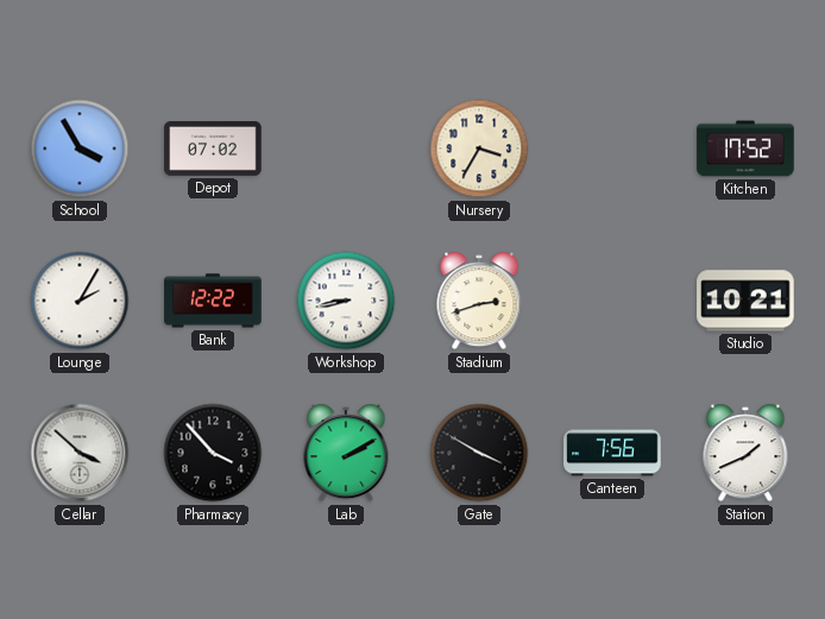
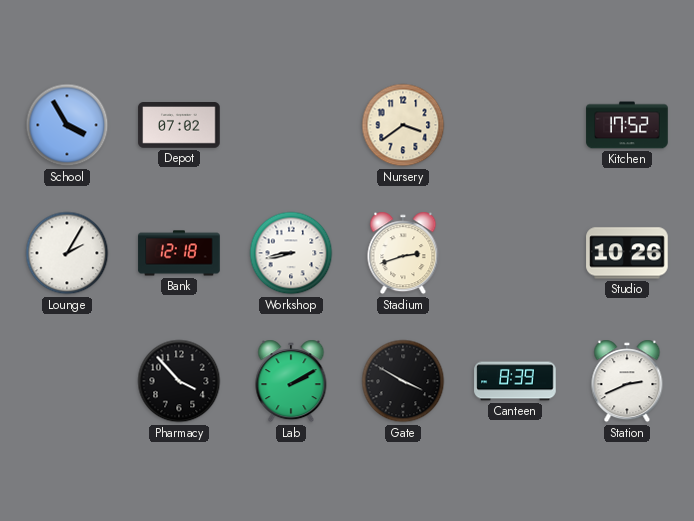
Nursery: 3:35 -> 3:39 (403, 125)
Bank: 12:22 -> 12:18 (179, 253)
Studio: 10:21 -> 10:26 (627, 253)
Cellar: 3:52 -> none (80, 453)
Canteen: 7:56 -> 8:39 (515, 381)
Station: 1:41 -> 2:41 (627, 381)
